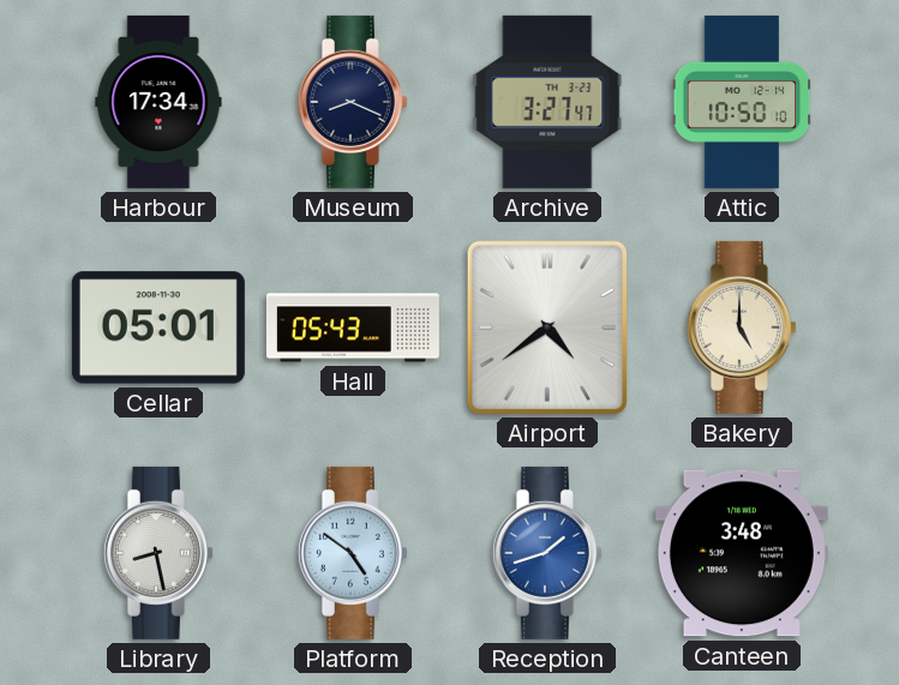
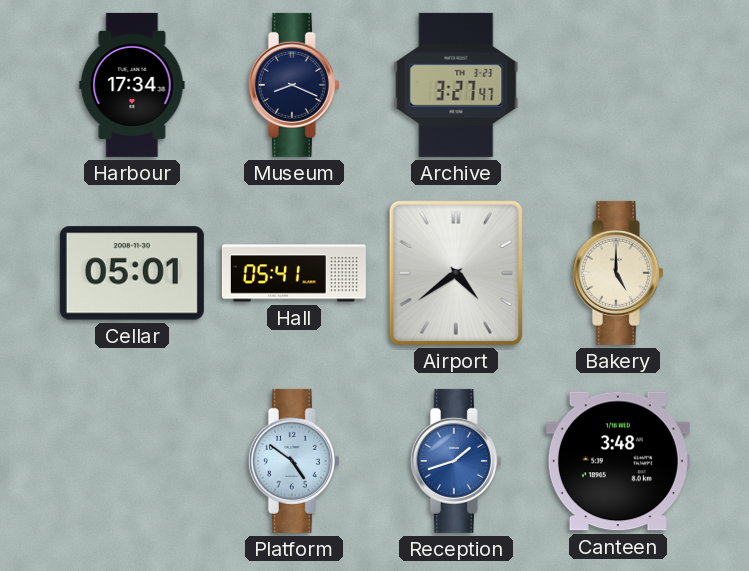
Attic: 10:50 -> none (742, 102)
Hall: 05:43 -> 05:41 (294, 273)
Library: 8:28 -> none (158, 553)
